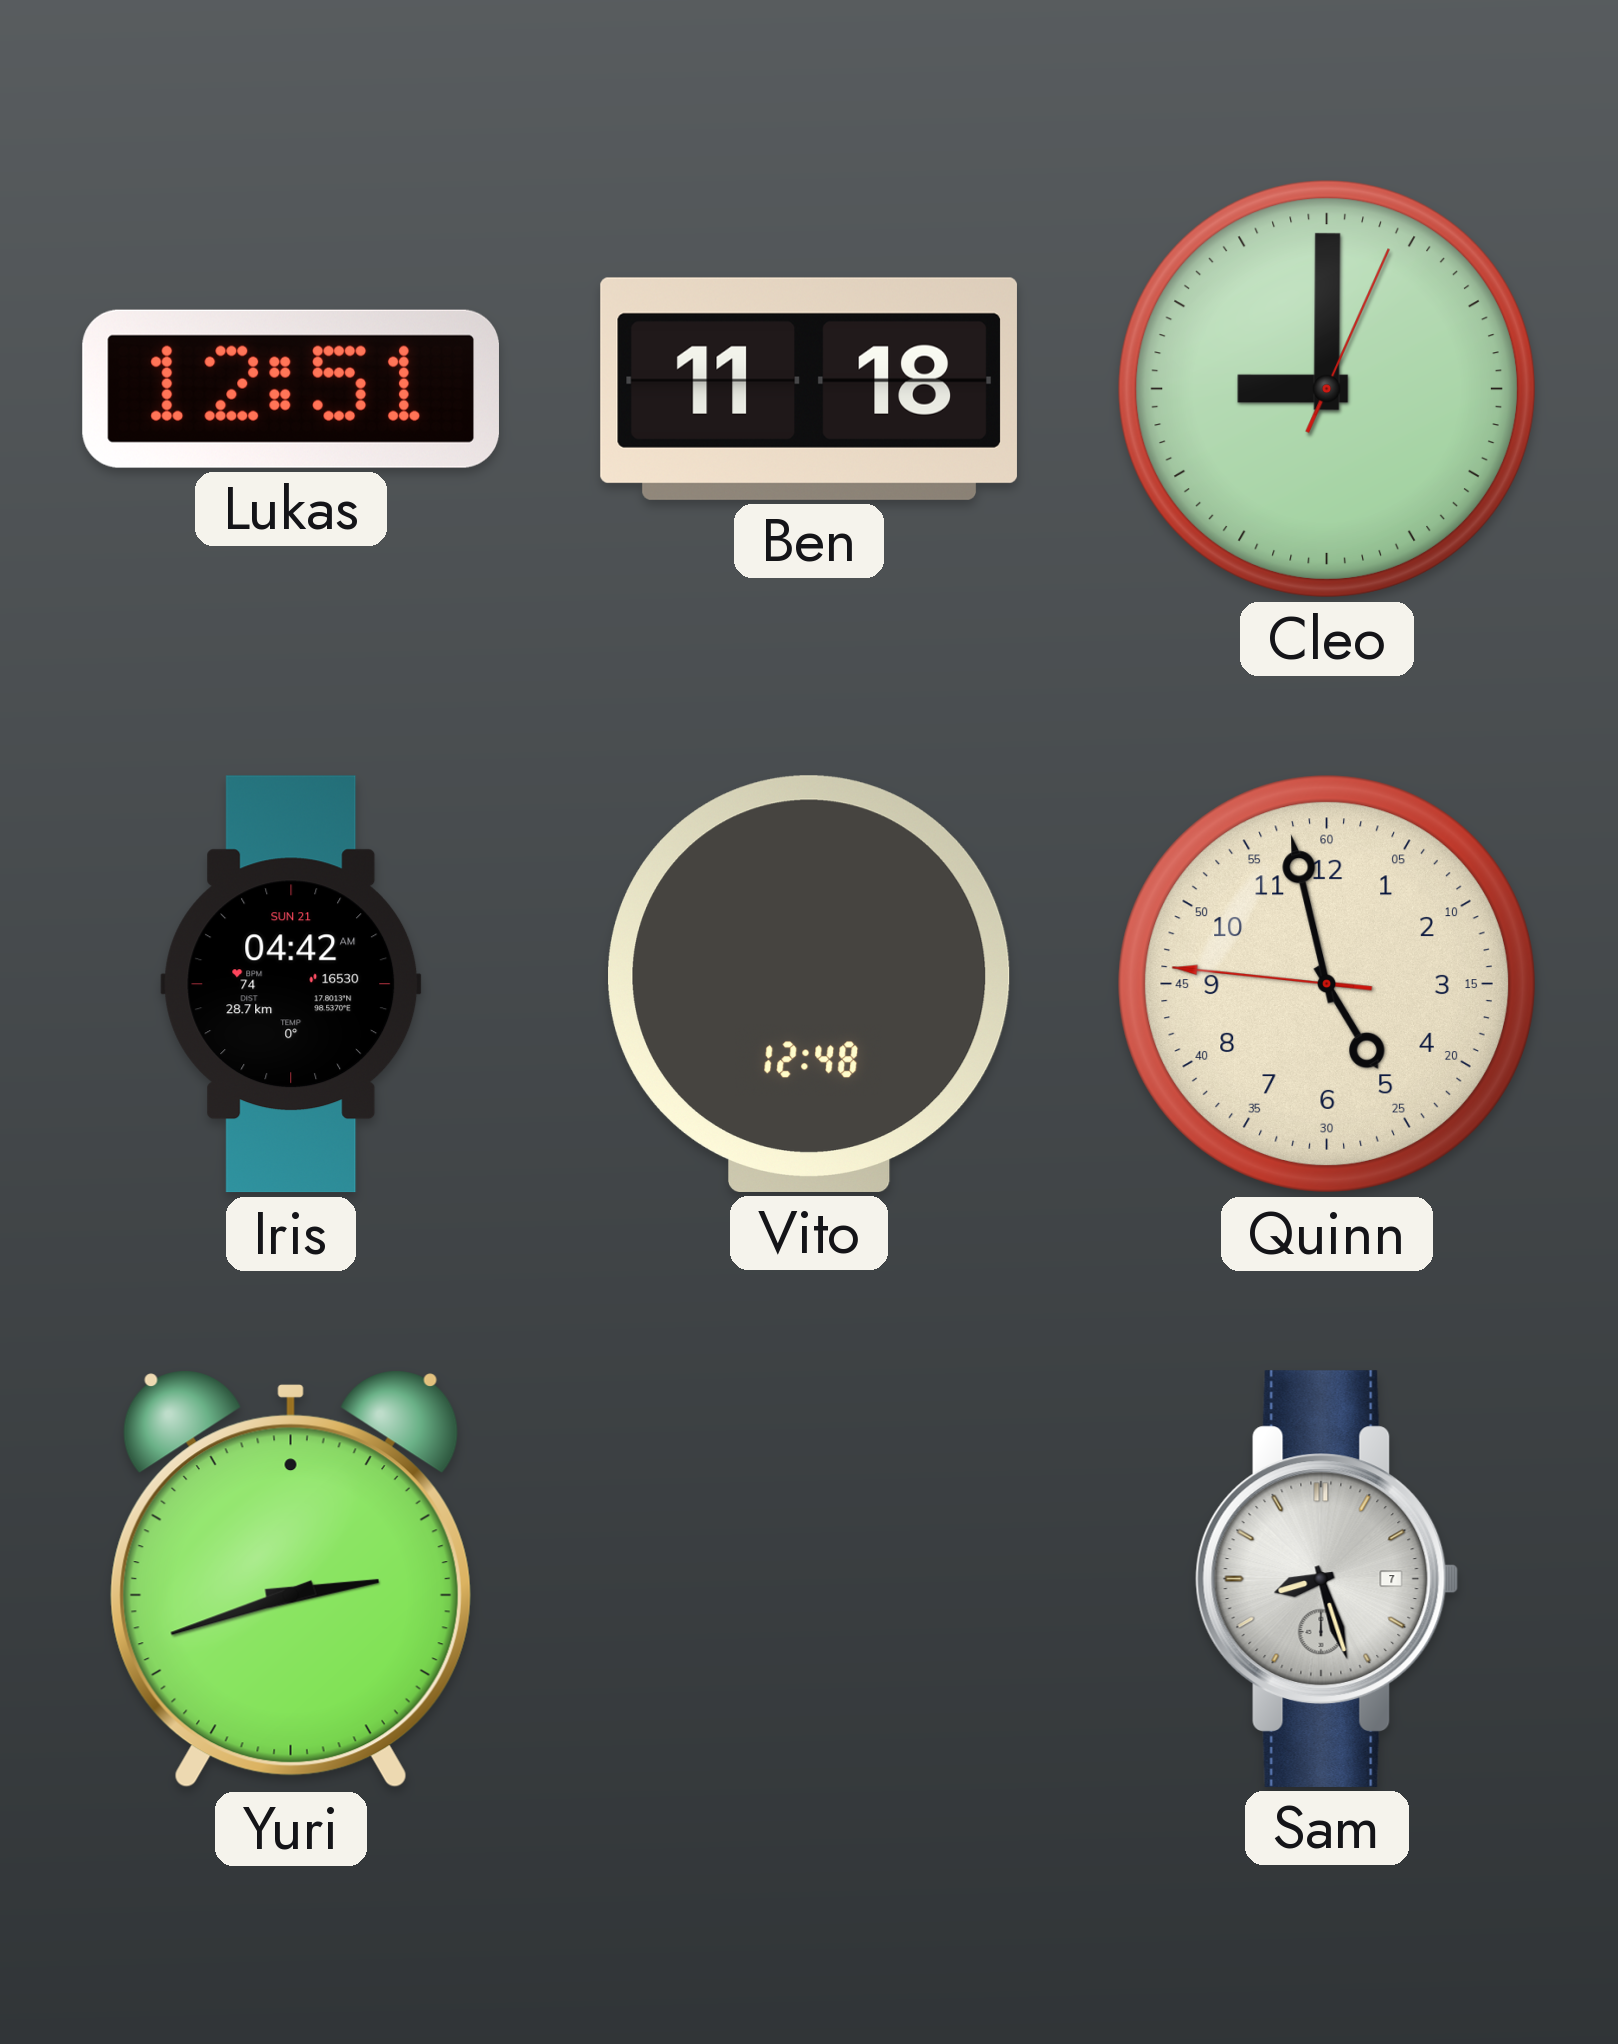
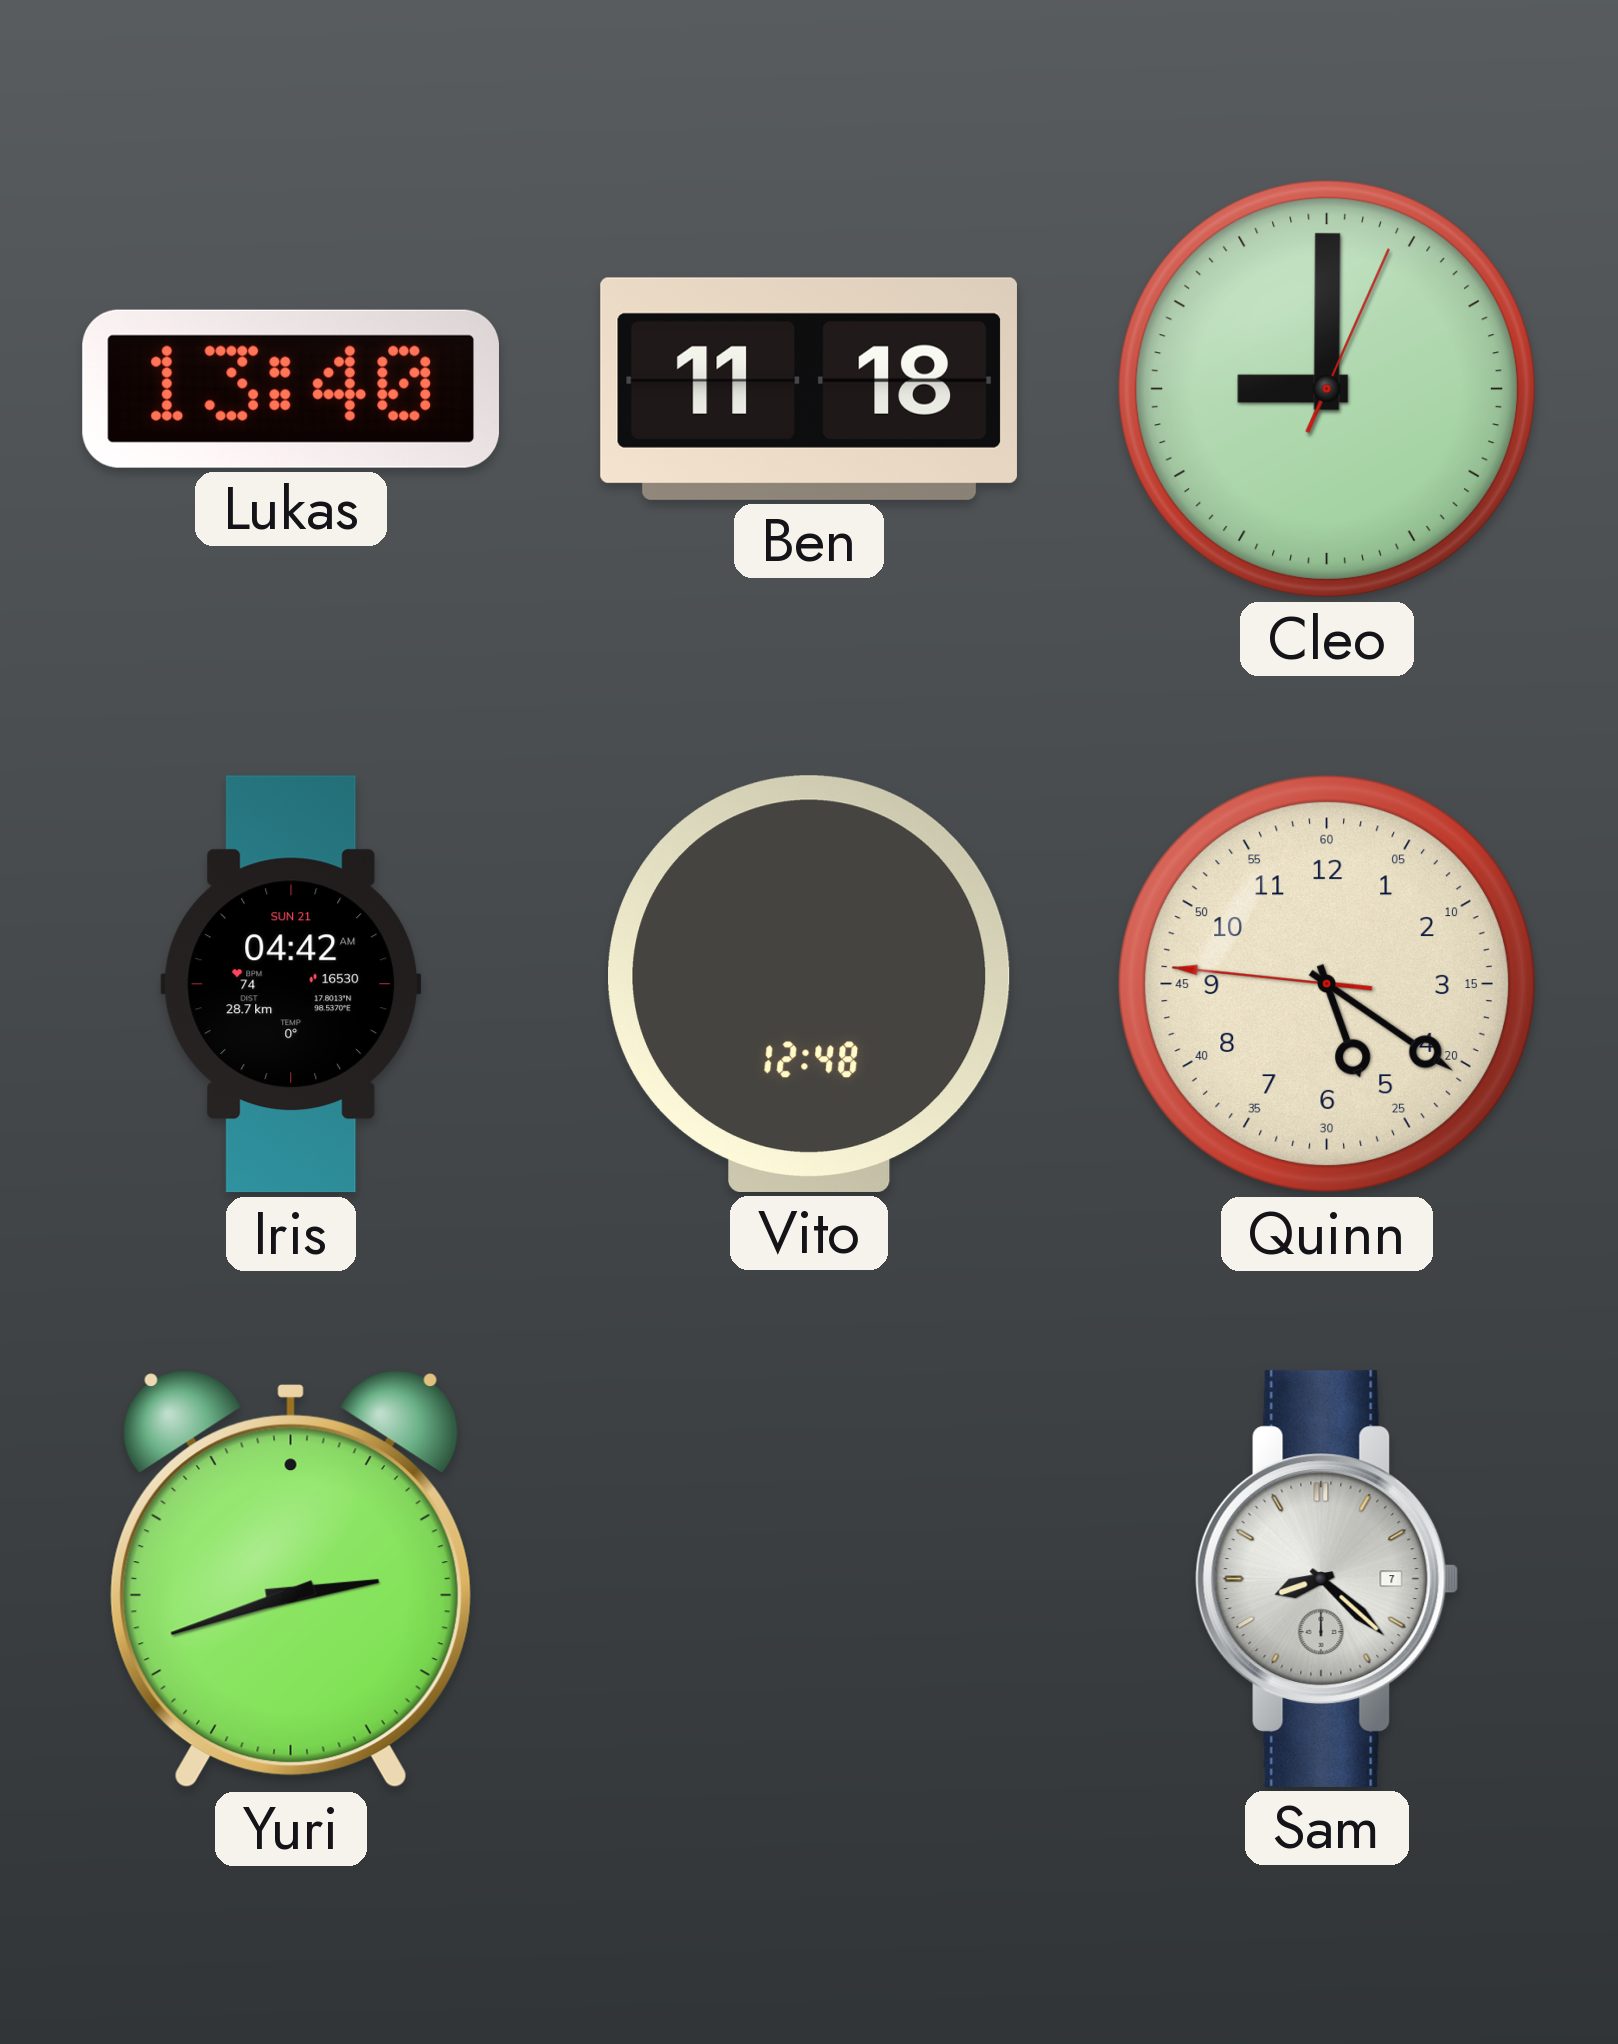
Lukas: 12:51 -> 13:40 (291, 389)
Quinn: 4:57 -> 5:20 (1327, 984)
Sam: 8:27 -> 8:22 (1327, 1579)
